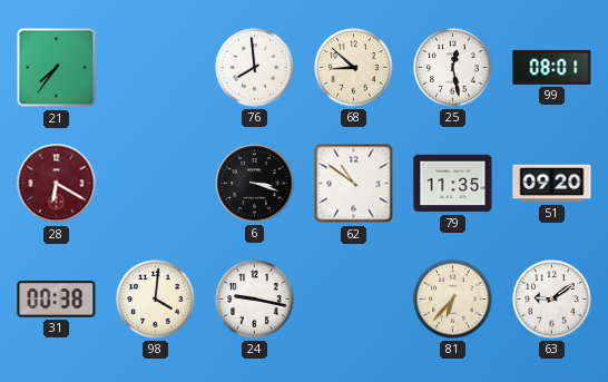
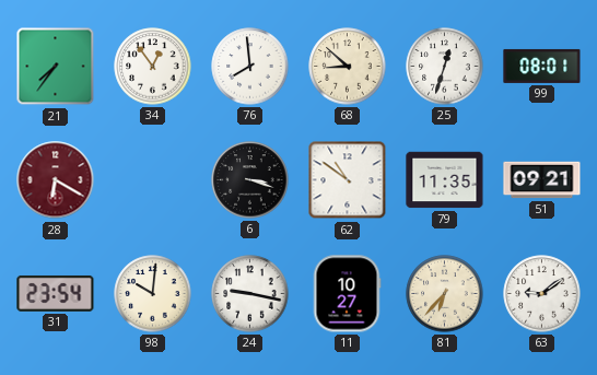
34: none -> 12:54 (153, 67)
25: 12:28 -> 12:33 (445, 67)
51: 09:20 -> 09:21 (542, 180)
31: 00:38 -> 23:54 (56, 294)
98: 4:01 -> 10:01 (153, 294)
11: none -> 10:27 (347, 294)
